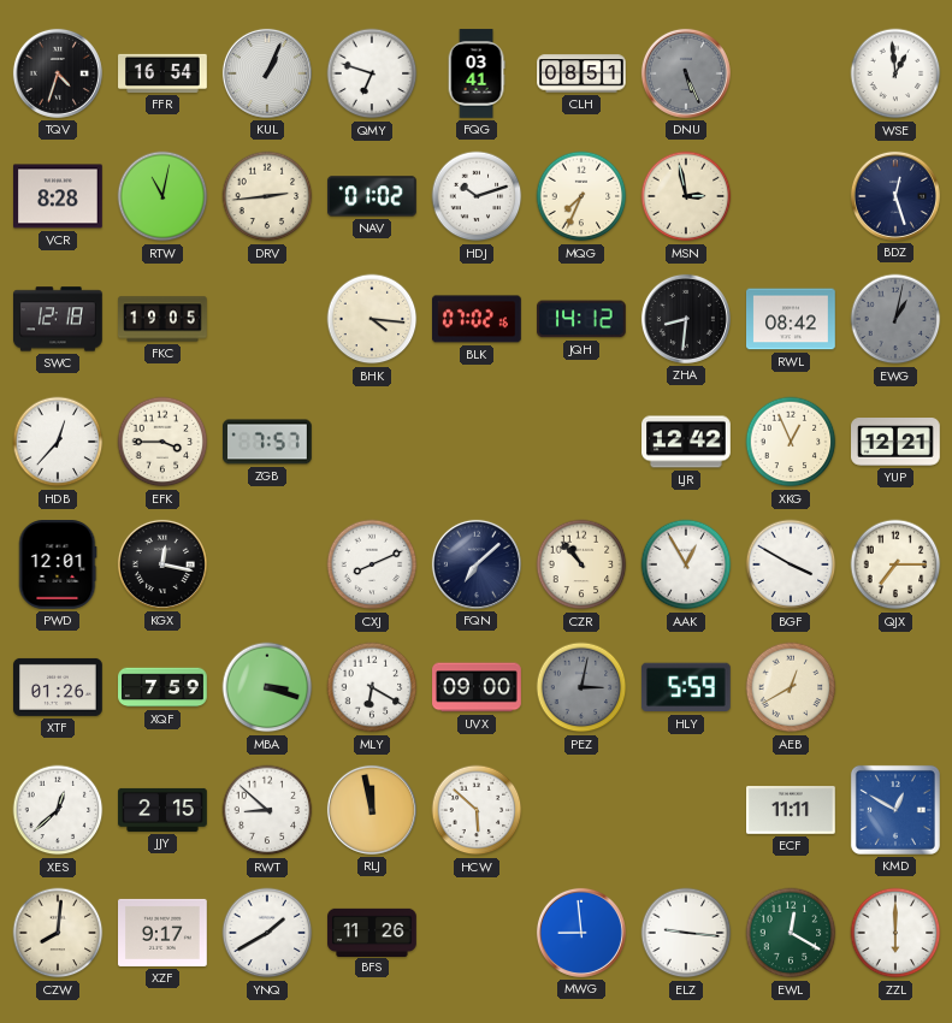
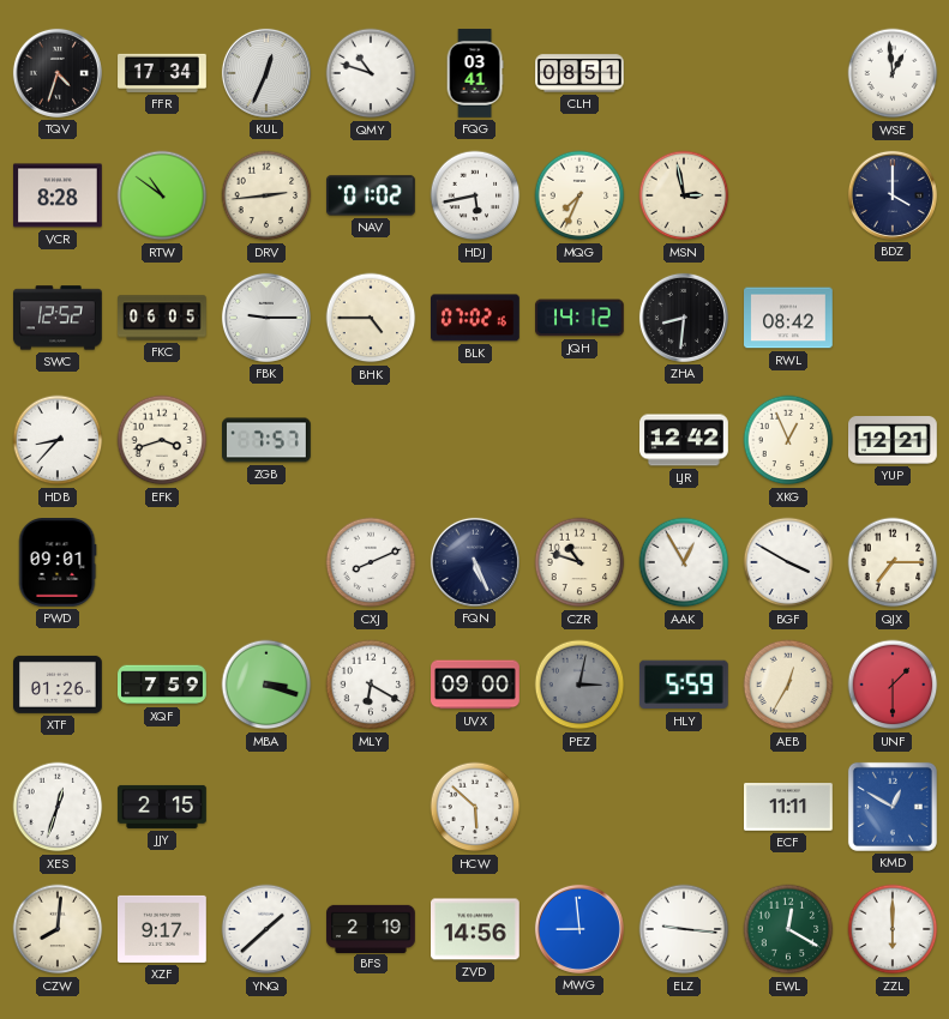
FFR: 16:54 -> 17:34 (162, 73)
KUL: 1:04 -> 12:34 (266, 73)
QMY: 6:48 -> 10:48 (371, 73)
DNU: 5:26 -> none (686, 73)
RTW: 11:02 -> 10:51 (162, 195)
HDJ: 10:12 -> 5:43 (475, 195)
BDZ: 12:27 -> 4:00 (893, 195)
SWC: 12:18 -> 12:52 (59, 318)
FKC: 19:05 -> 06:05 (162, 318)
FBK: none -> 9:15 (266, 318)
BHK: 4:16 -> 4:45 (371, 318)
EWG: 1:02 -> none (895, 319)
HDB: 12:37 -> 8:37 (58, 440)
EFK: 3:45 -> 3:42 (162, 440)
PWD: 12:01 -> 09:01 (58, 563)
KGX: 12:17 -> none (162, 564)
FQN: 7:08 -> 5:26 (475, 562)
CZR: 10:53 -> 10:48 (579, 562)
AEB: 12:40 -> 12:35 (788, 685)
UNF: none -> 1:30 (893, 685)
XES: 12:38 -> 12:33 (58, 807)
RWT: 8:52 -> none (267, 810)
RLJ: 11:58 -> none (372, 810)
YNQ: 1:40 -> 1:38 (266, 929)
BFS: 11:26 -> 2:19 (371, 928)
ZVD: none -> 14:56 (476, 929)
